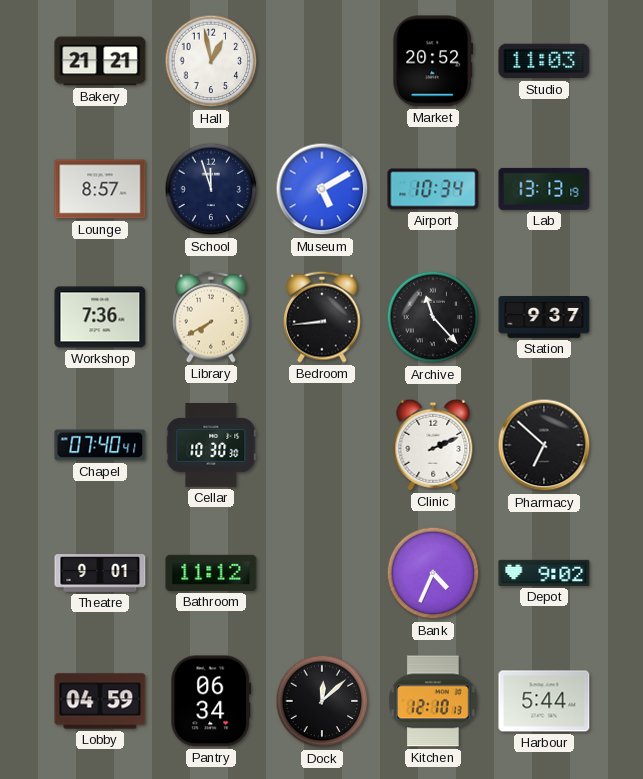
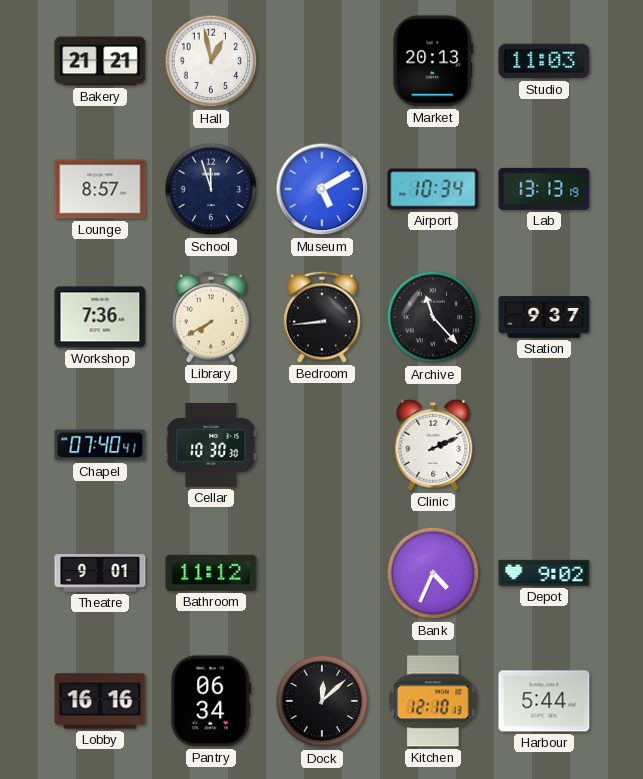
Market: 20:52 -> 20:13 (433, 61)
Pharmacy: 6:52 -> none (544, 445)
Lobby: 04:59 -> 16:16 (100, 701)
